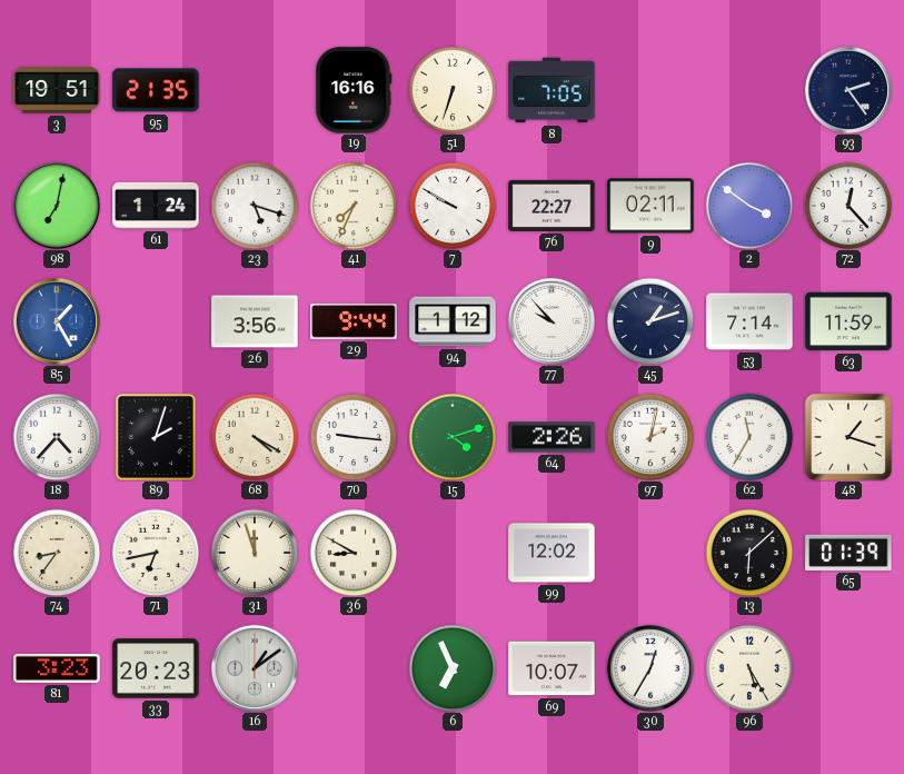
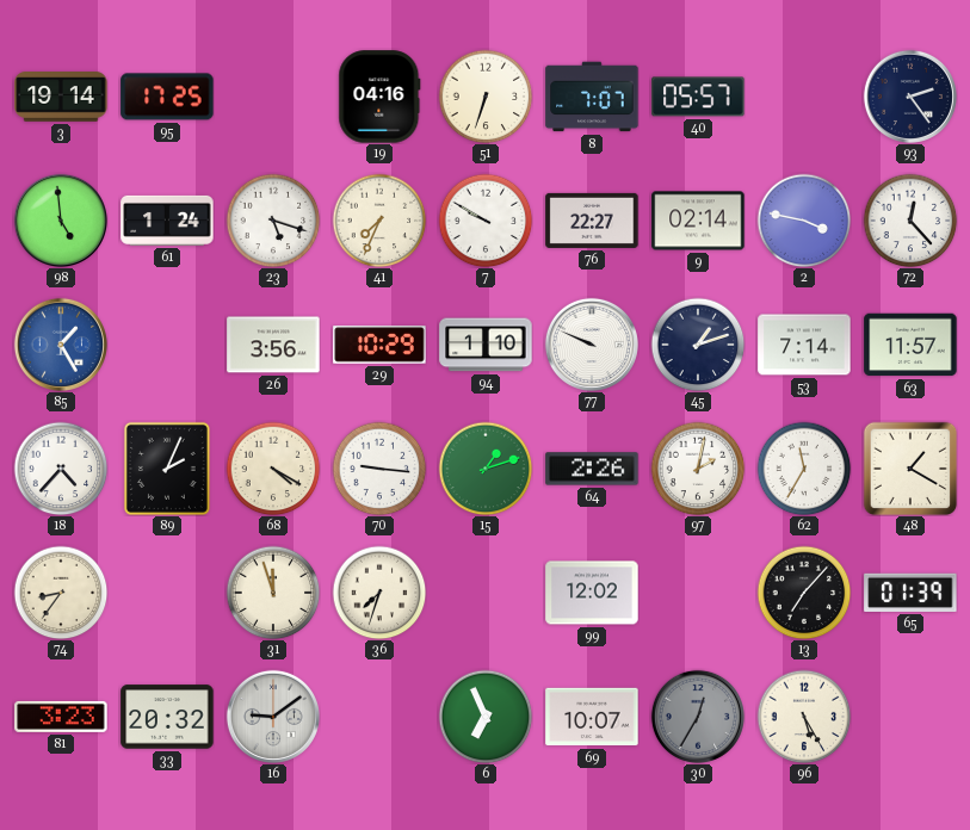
3: 19:51 -> 19:14 (61, 97)
95: 21:35 -> 17:25 (167, 97)
19: 16:16 -> 04:16 (379, 97)
8: 7:05 -> 7:07 (592, 97)
40: none -> 05:57 (698, 97)
98: 7:02 -> 4:59 (61, 221)
9: 02:11 -> 02:14 (698, 221)
2: 3:51 -> 3:47 (804, 221)
29: 9:44 -> 10:29 (379, 345)
94: 1:12 -> 1:10 (486, 345)
77: 9:53 -> 9:49 (592, 345)
63: 11:59 -> 11:57 (910, 345)
89: 2:03 -> 2:04 (167, 469)
15: 4:12 -> 1:12 (486, 469)
48: 1:18 -> 1:20 (910, 469)
71: 6:43 -> none (156, 553)
36: 8:50 -> 7:33 (379, 593)
13: 6:08 -> 7:07 (804, 593)
33: 20:23 -> 20:32 (167, 717)
16: 1:09 -> 9:09 (273, 717)
30 dial: white -> grey (698, 717)
